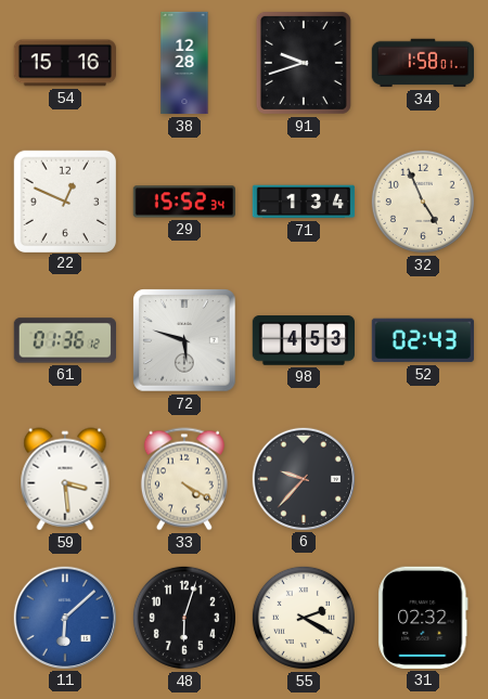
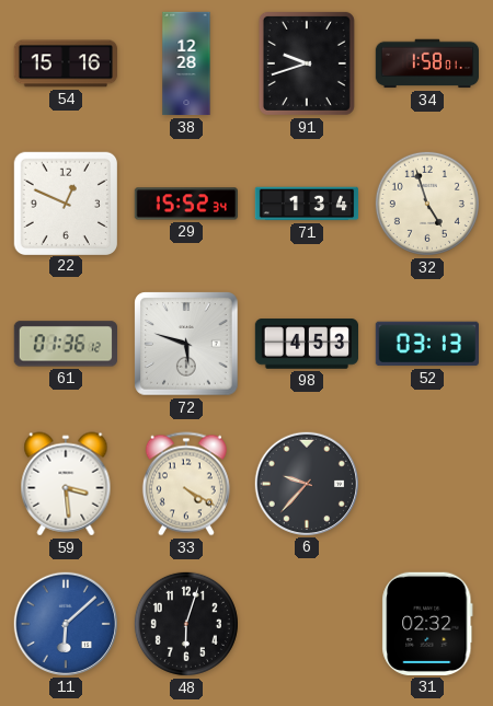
32: 4:56 -> 4:57 (427, 204)
52: 02:43 -> 03:13 (427, 344)
55: 2:20 -> none (304, 618)
